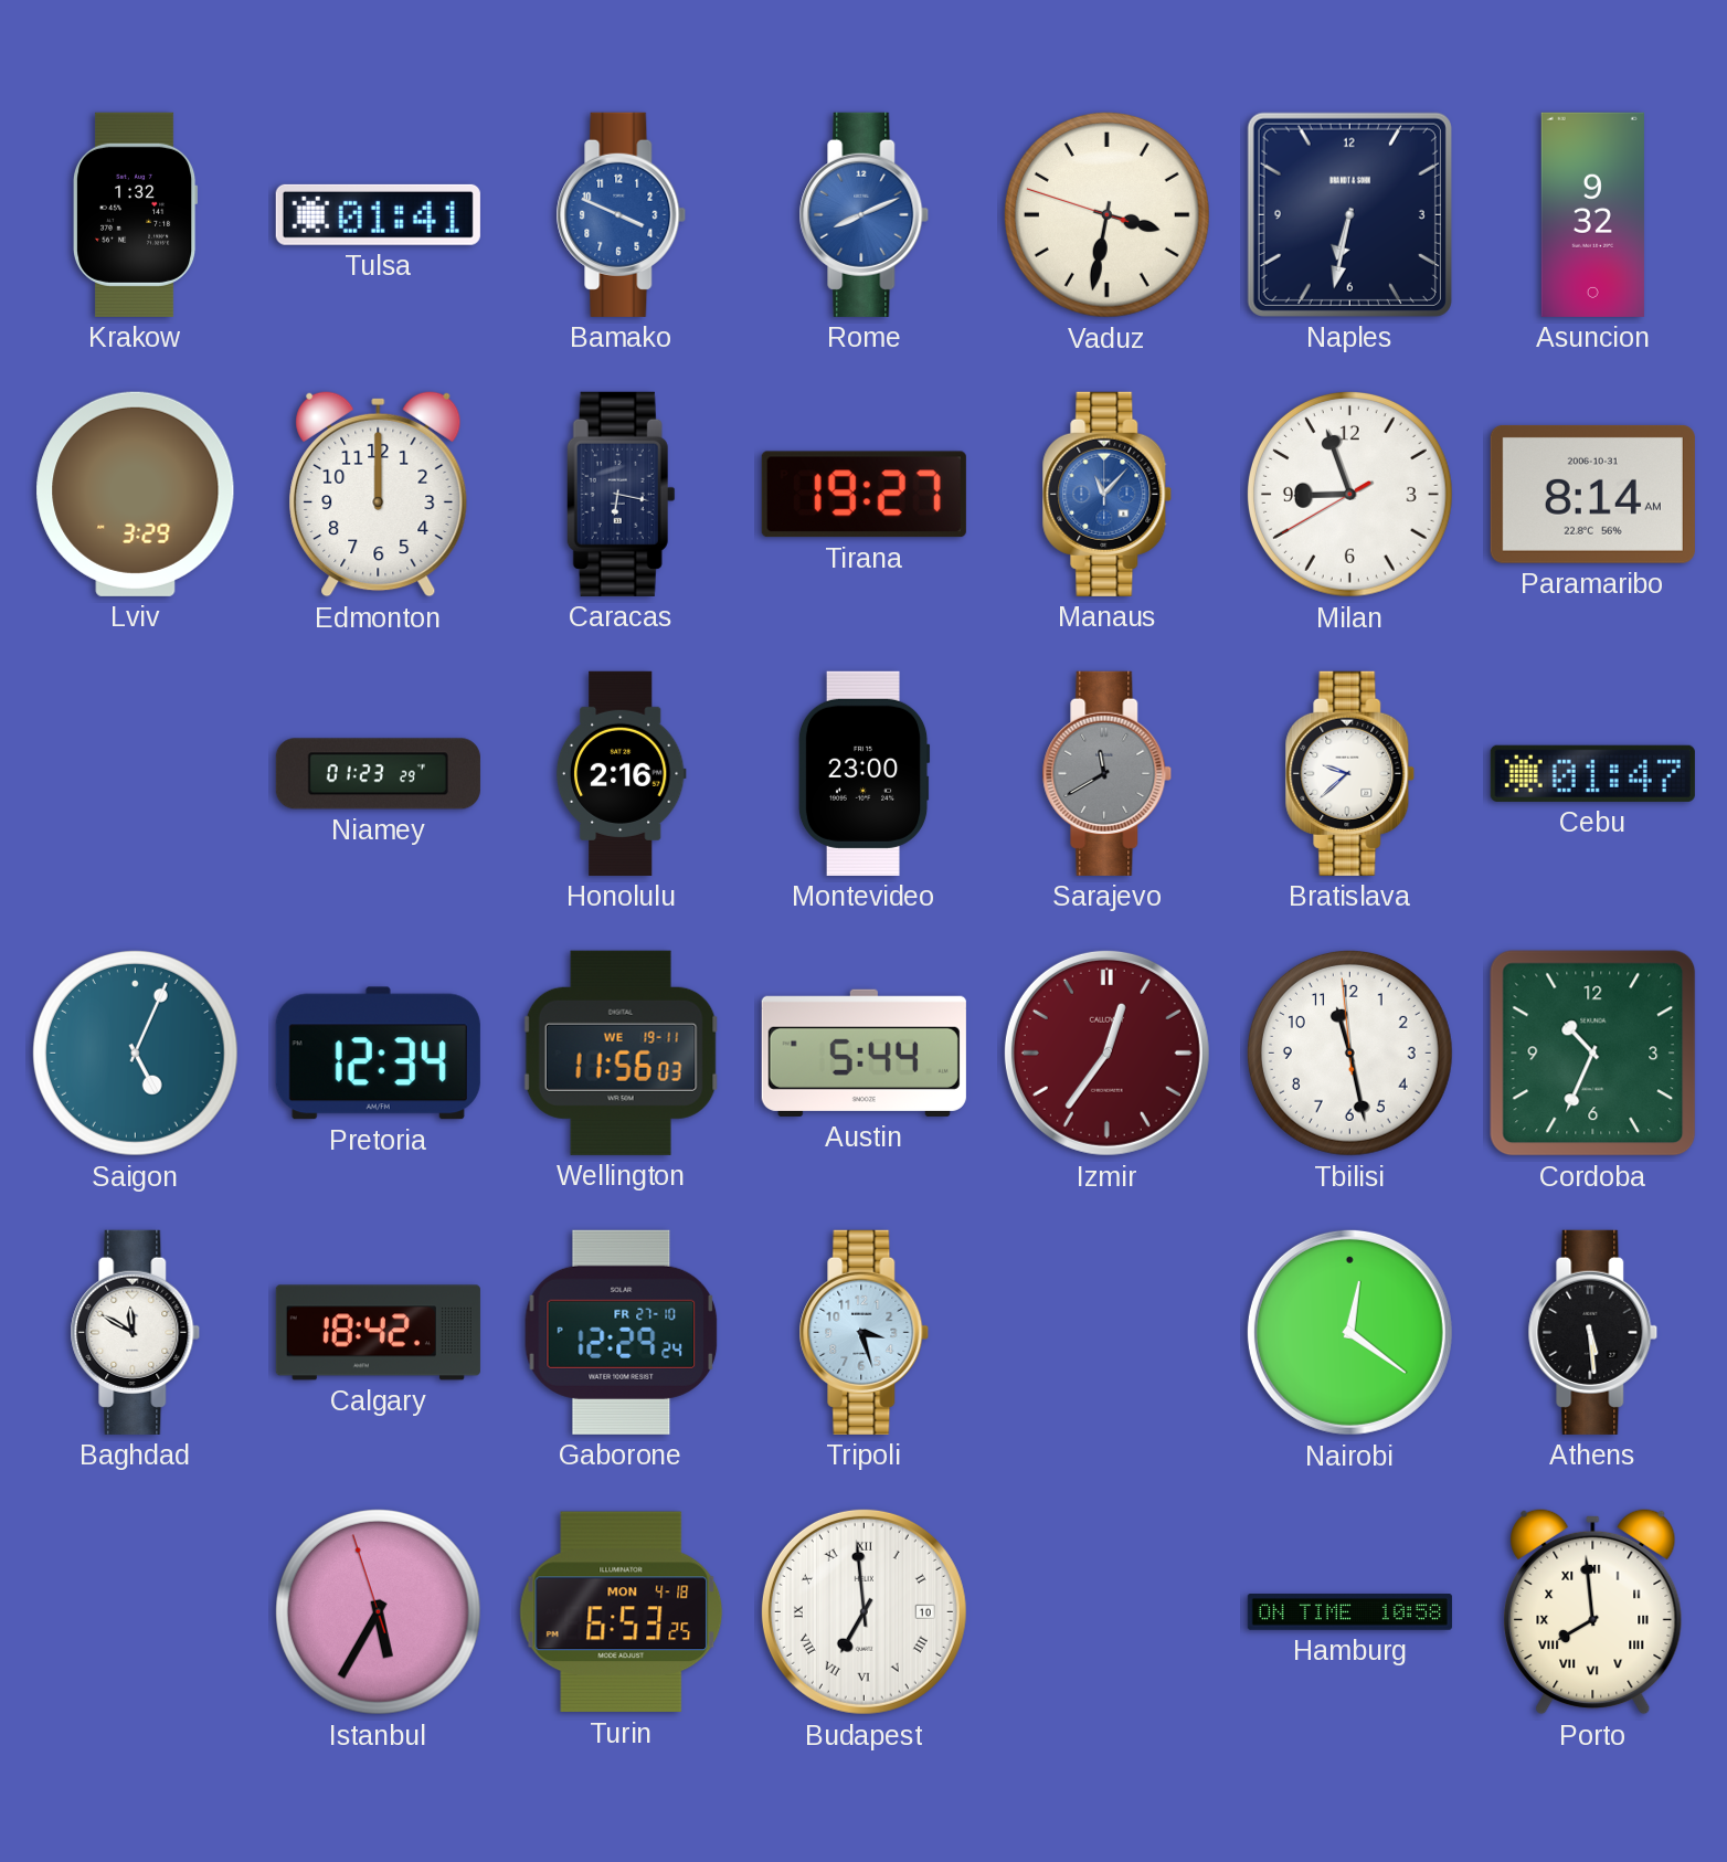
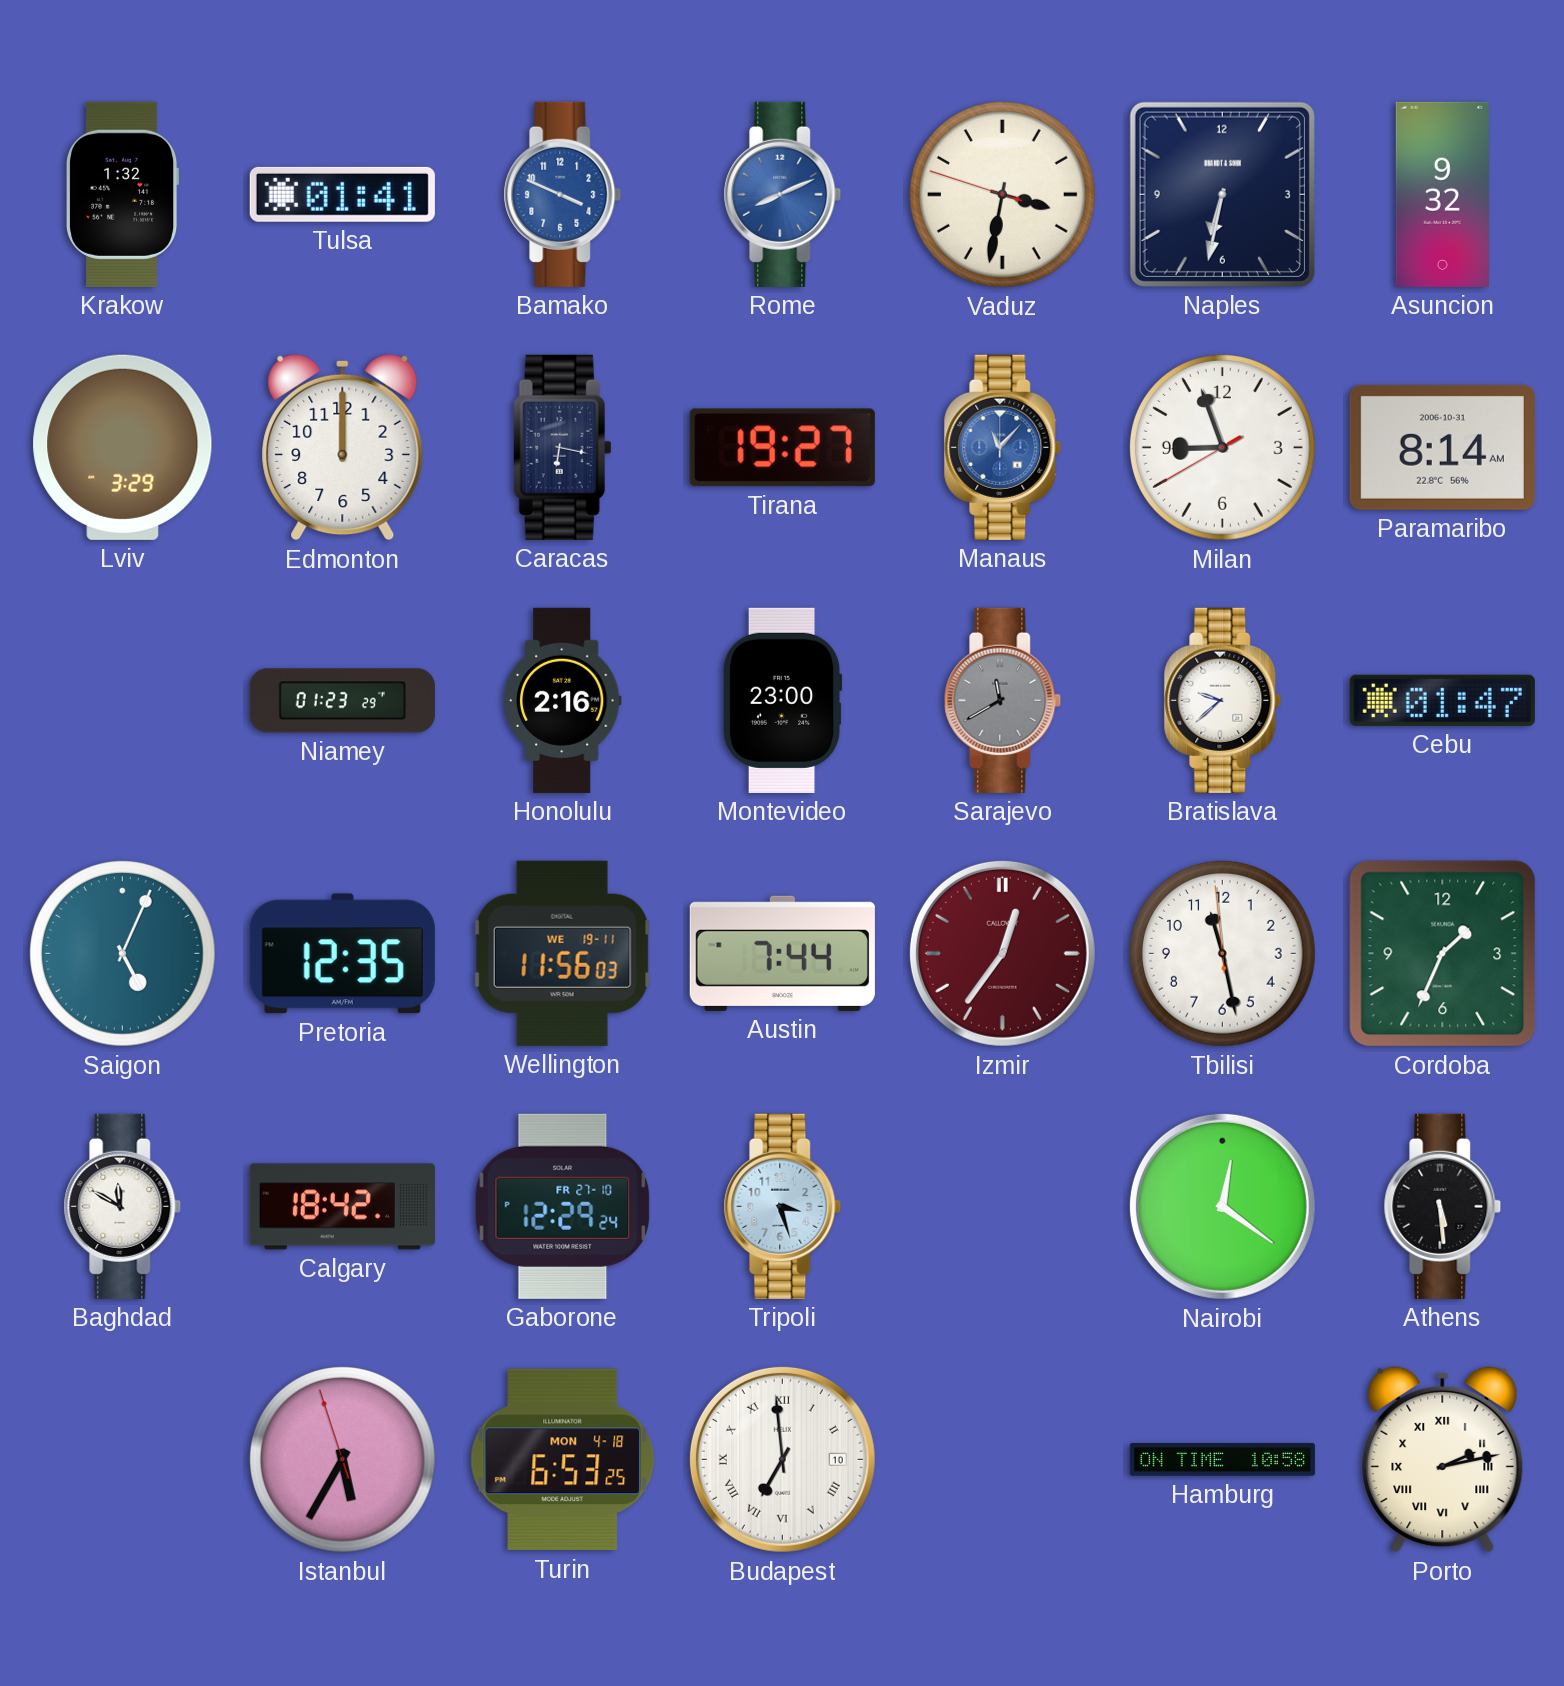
Pretoria: 12:34 -> 12:35 (342, 954)
Austin: 5:44 -> 7:44 (782, 953)
Cordoba: 10:34 -> 1:34 (1443, 954)
Porto: 7:59 -> 2:13 (1443, 1459)
